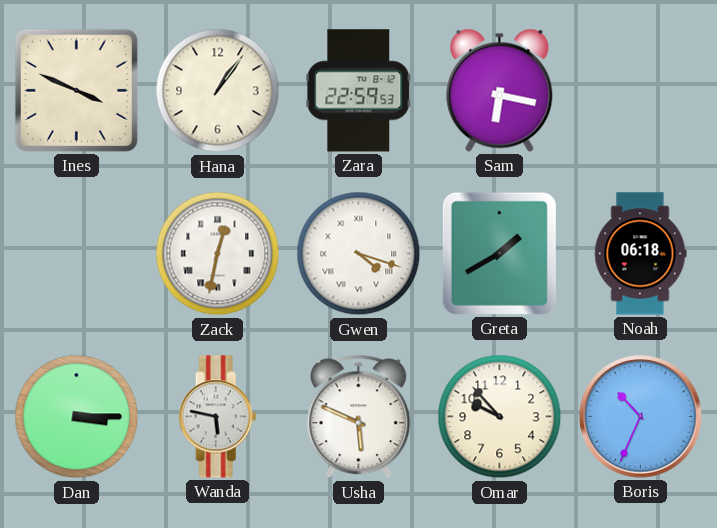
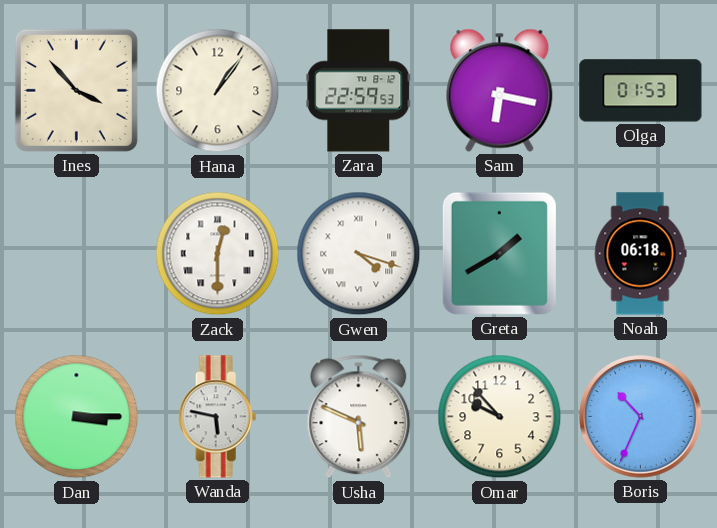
Ines: 3:49 -> 3:53 (76, 90)
Olga: none -> 01:53 (641, 91)
Zack: 12:32 -> 12:30 (218, 254)
